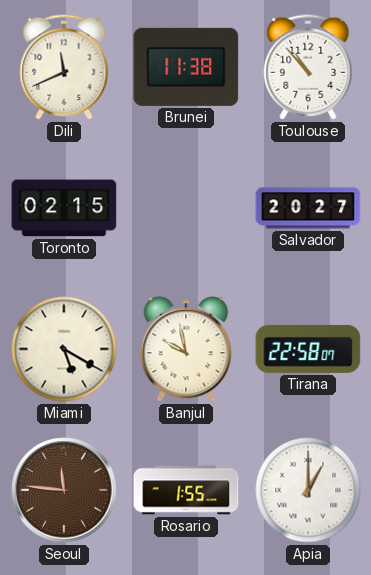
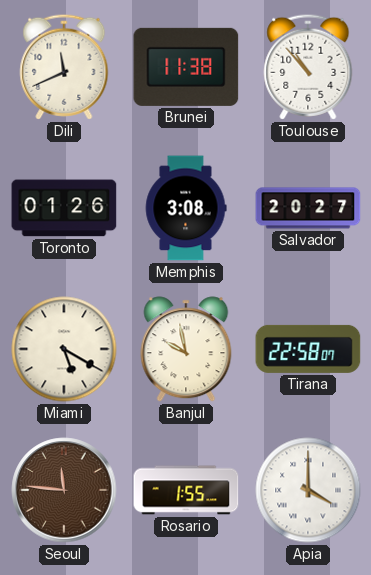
Toronto: 02:15 -> 01:26 (64, 208)
Memphis: none -> 3:08 (186, 208)
Apia: 1:00 -> 4:00 (308, 490)
